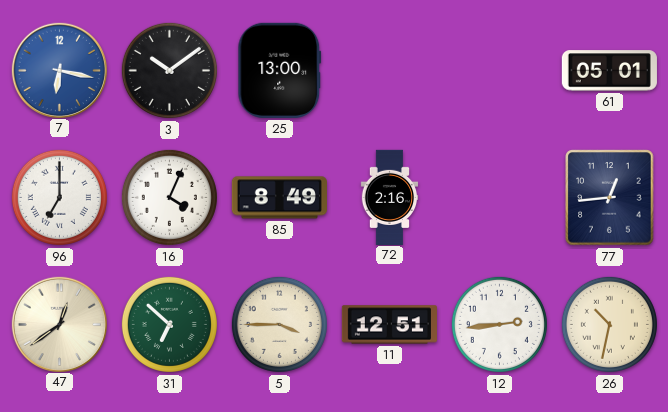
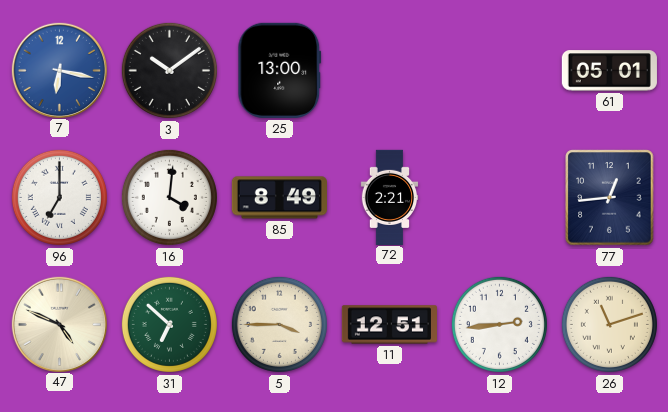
16: 4:04 -> 4:01 (169, 197)
72: 2:16 -> 2:21 (390, 197)
47: 12:39 -> 4:49 (59, 324)
26: 10:32 -> 11:12 (609, 324)
